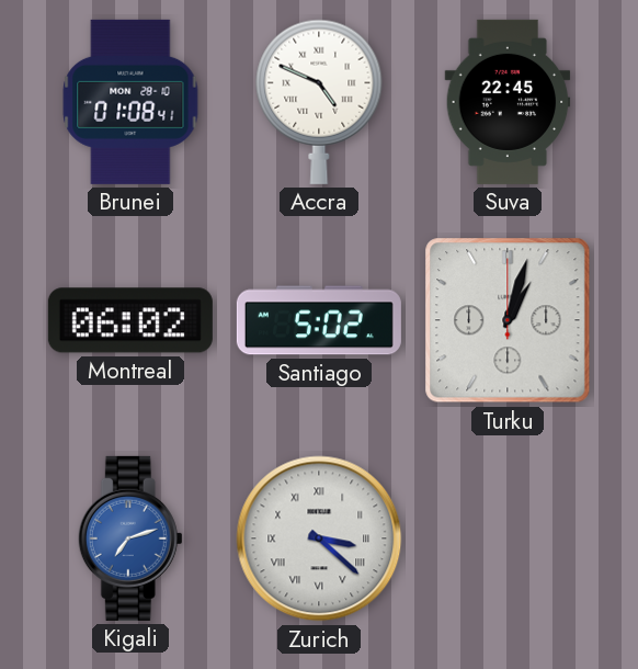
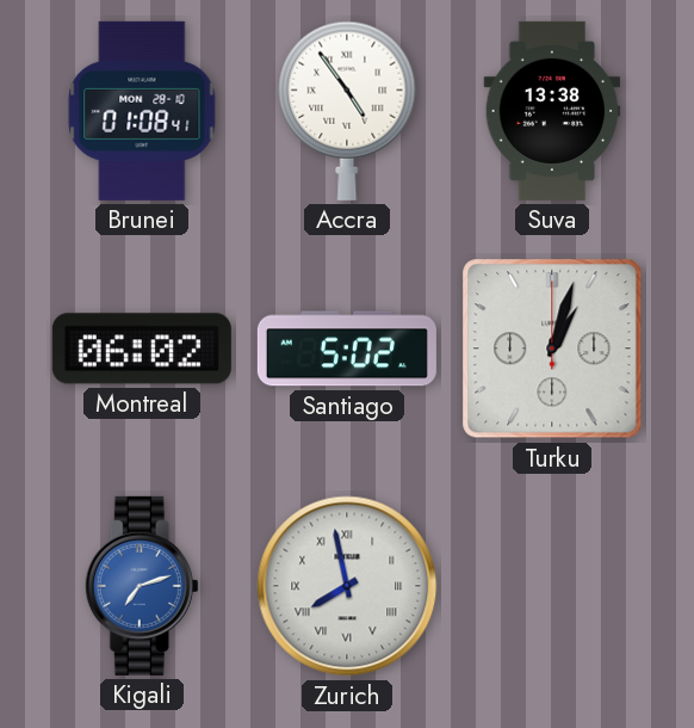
Accra: 4:49 -> 4:54 (347, 111)
Suva: 22:45 -> 13:38 (552, 111)
Zurich: 3:22 -> 7:58 (347, 586)
